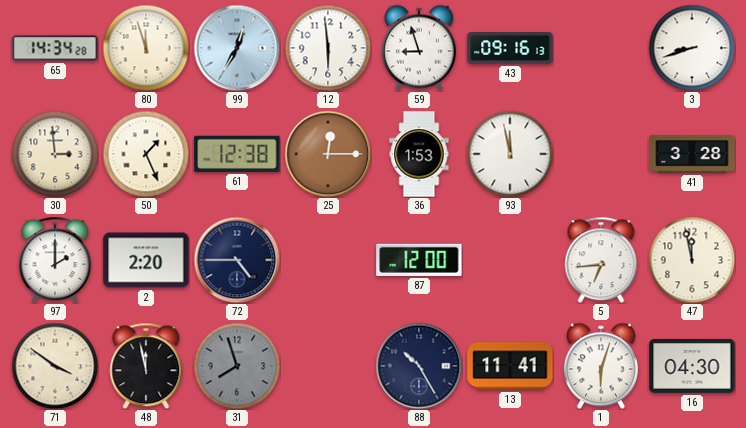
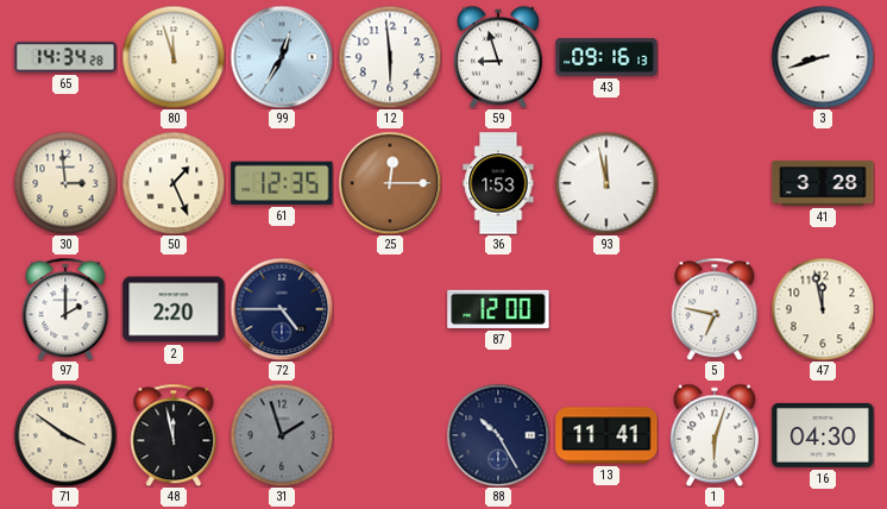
61: 12:38 -> 12:35 (282, 183)
5: 6:44 -> 6:47 (715, 309)
31: 7:57 -> 1:57 (282, 435)
